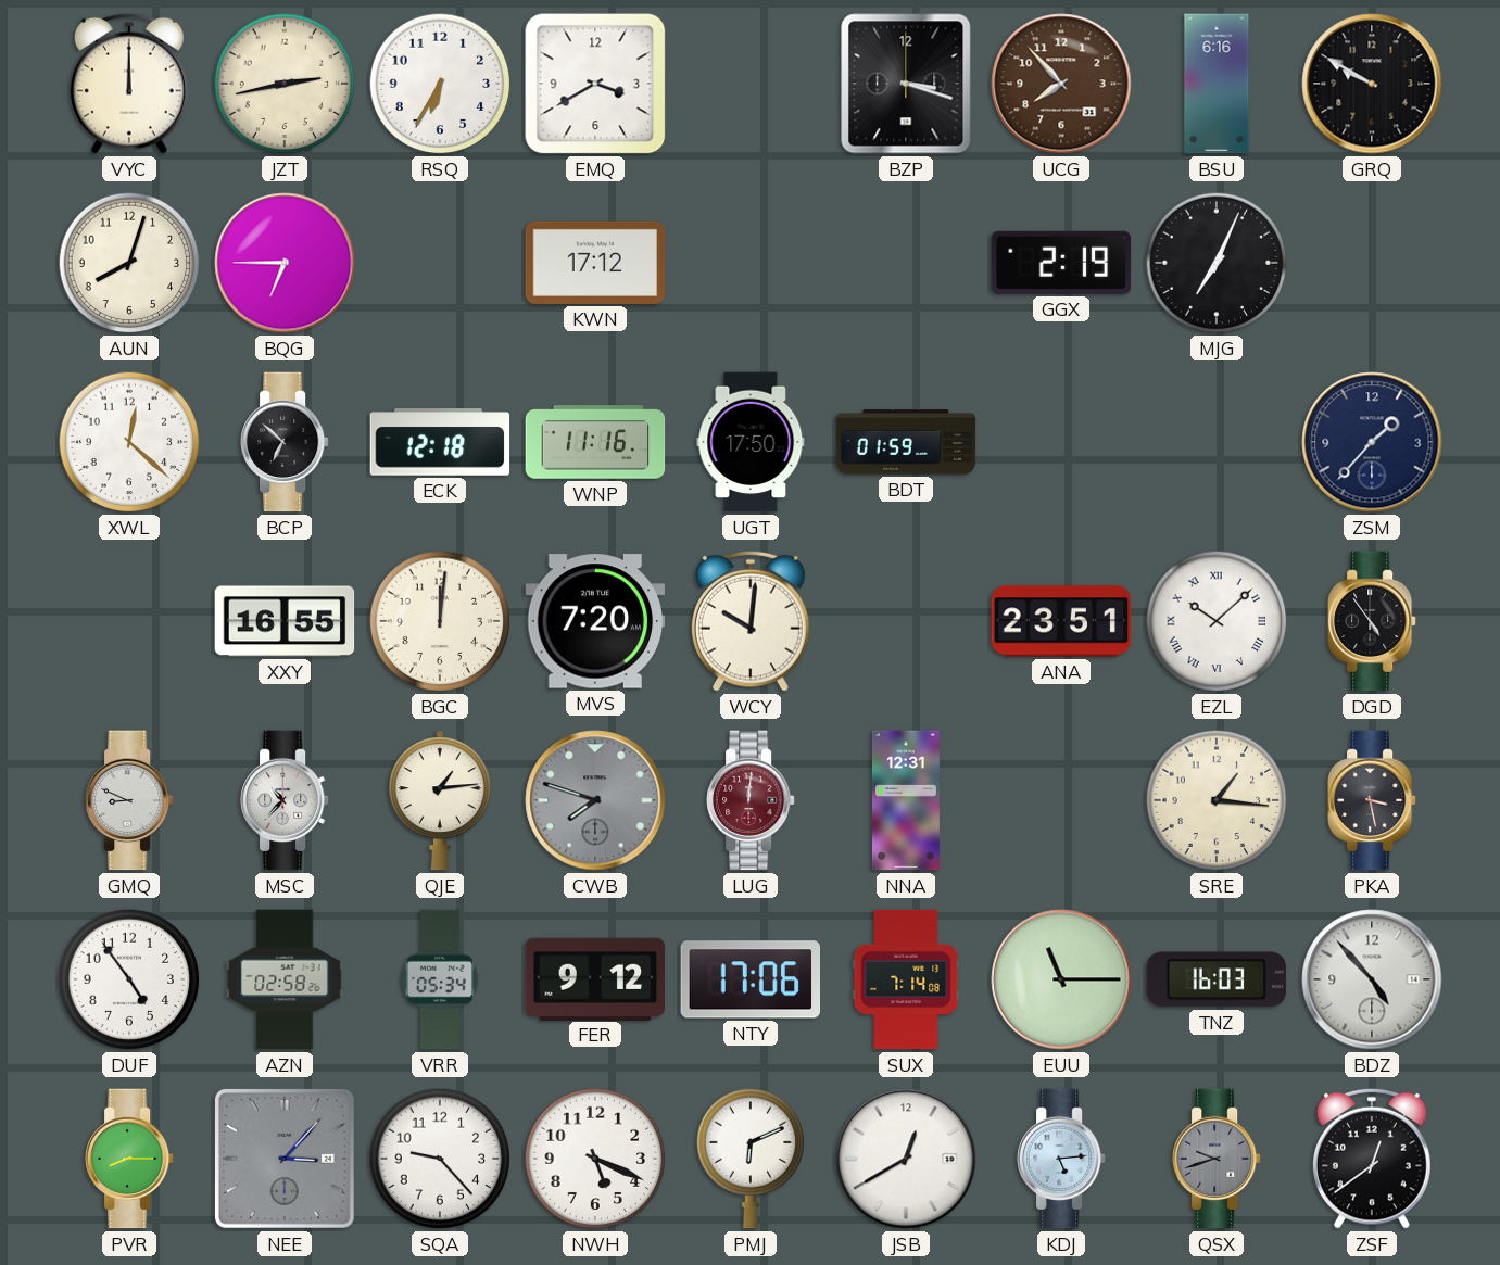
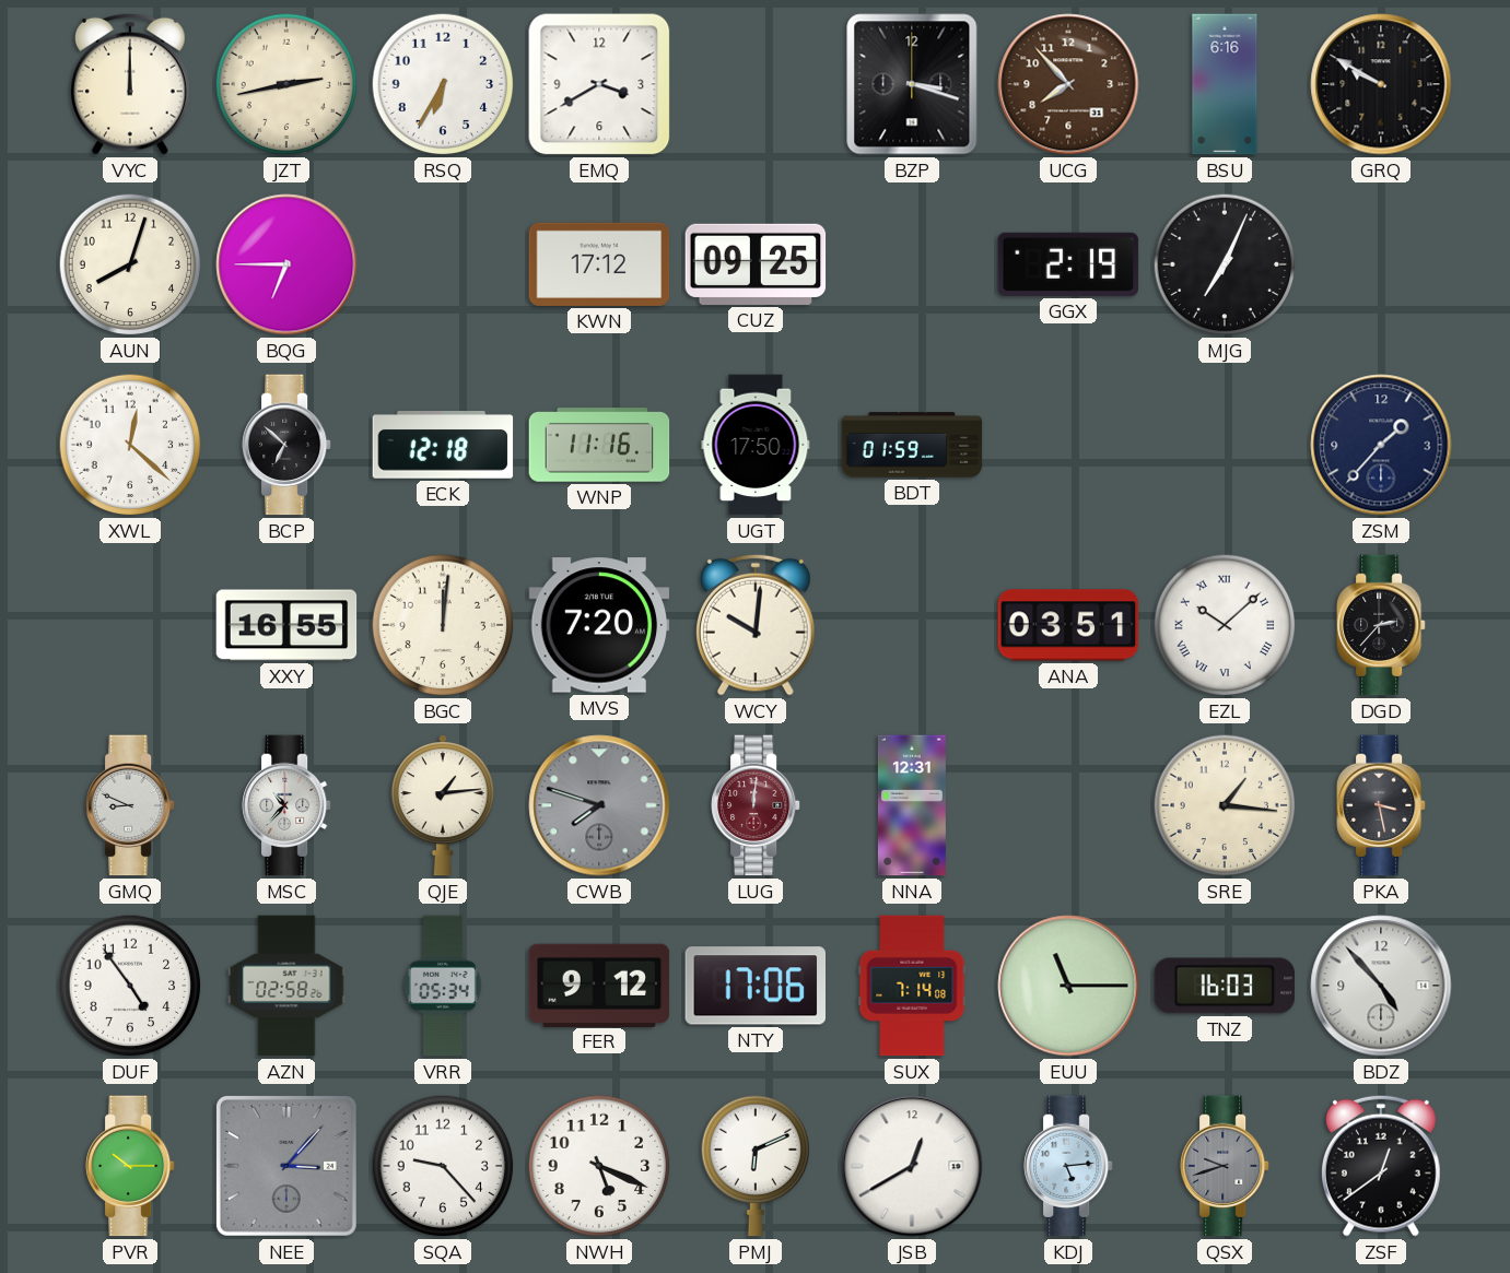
CUZ: none -> 09:25 (756, 264)
ANA: 23:51 -> 03:51 (1068, 625)
DGD: 4:54 -> 2:37 (1382, 625)
PVR: 8:15 -> 10:15 (131, 1166)
